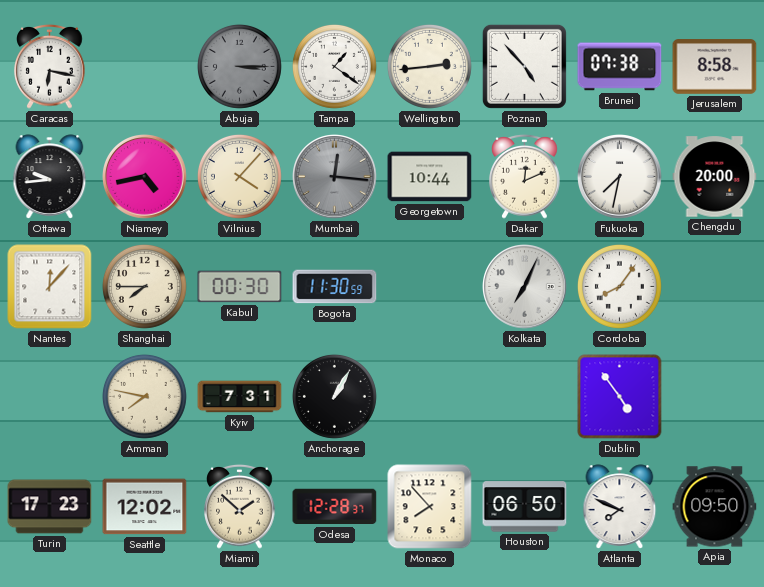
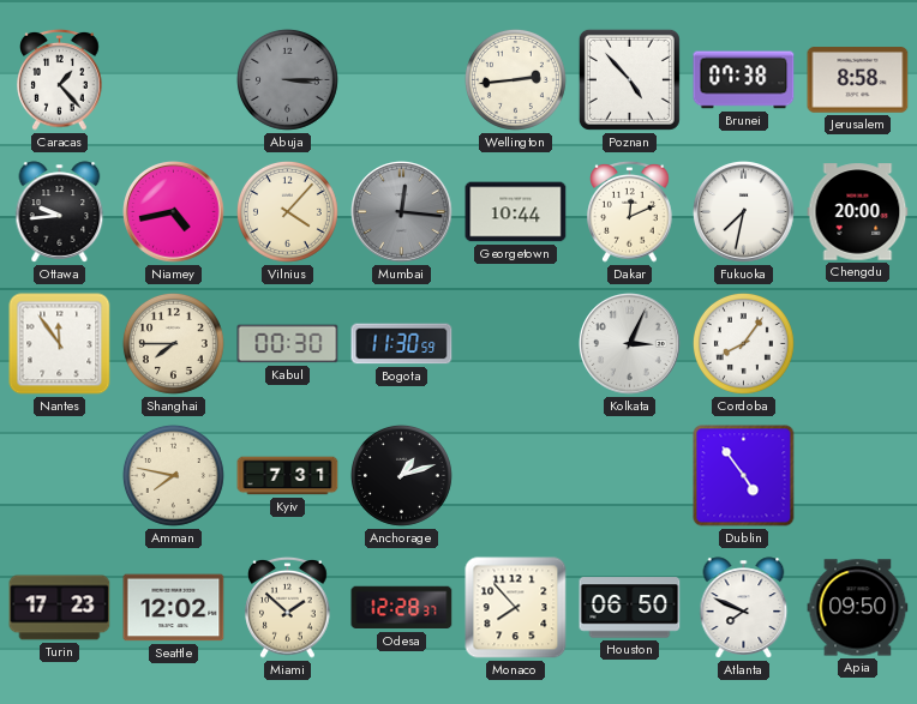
Caracas: 6:17 -> 1:23 (60, 79)
Tampa: 1:21 -> none (334, 66)
Nantes: 12:07 -> 11:54 (60, 344)
Kolkata: 7:04 -> 3:04 (630, 344)
Anchorage: 1:05 -> 1:12 (401, 475)
